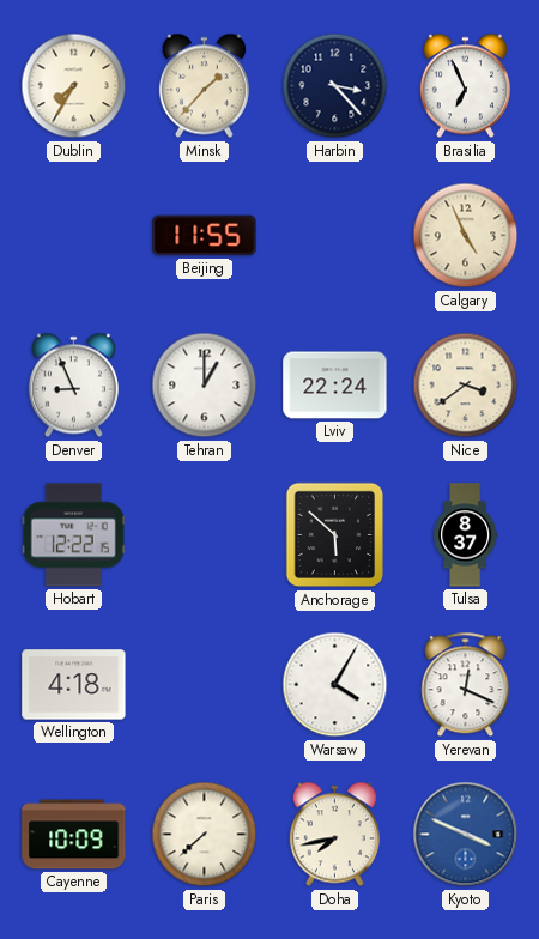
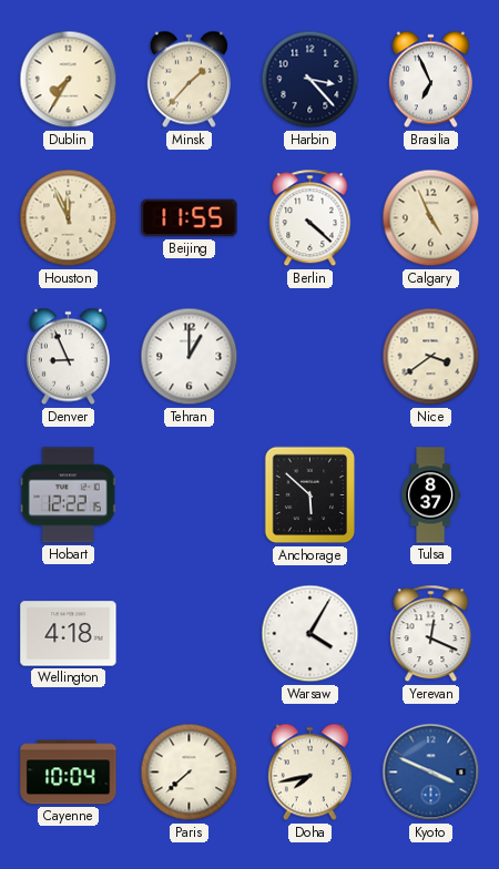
Houston: none -> 11:56 (69, 218)
Berlin: none -> 4:22 (310, 218)
Lviv: 22:24 -> none (335, 386)
Cayenne: 10:09 -> 10:04 (69, 773)
